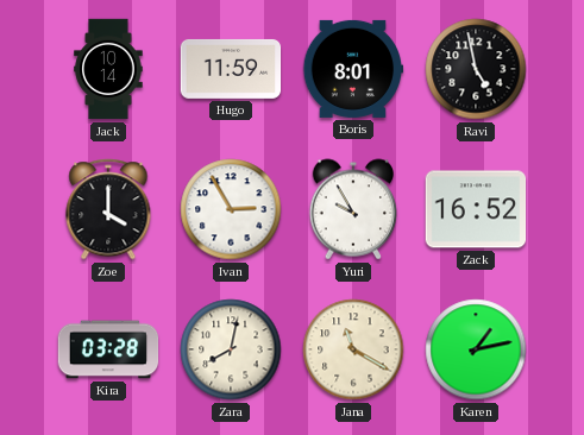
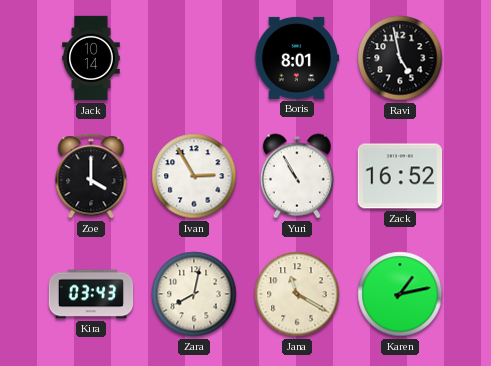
Hugo: 11:59 -> none (231, 69)
Yuri: 9:55 -> 10:55 (296, 176)
Kira: 03:28 -> 03:43 (91, 294)
